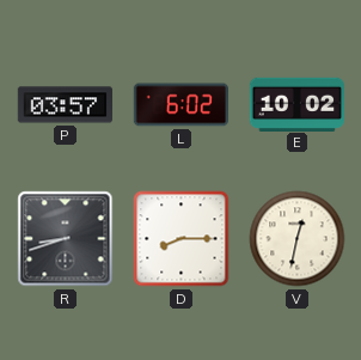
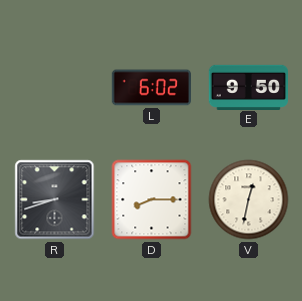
P: 03:57 -> none (65, 105)
E: 10:02 -> 9:50 (249, 87)
